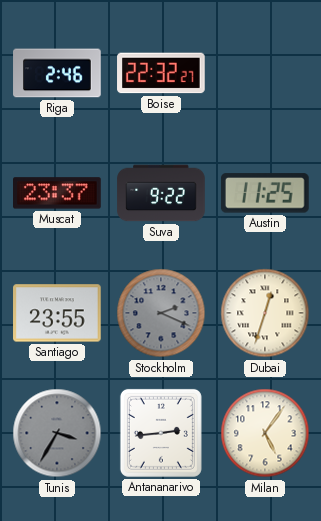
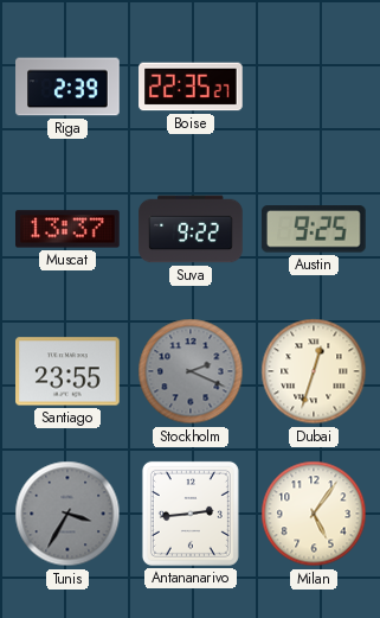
Riga: 2:46 -> 2:39 (67, 87)
Boise: 22:32 -> 22:35 (191, 87)
Muscat: 23:37 -> 13:37 (69, 229)
Austin: 11:25 -> 9:25 (314, 229)
